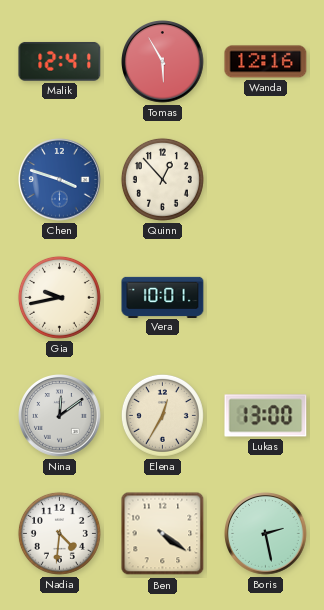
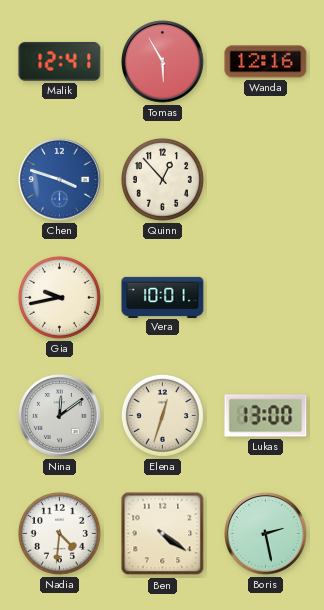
Elena: 12:35 -> 12:33 (162, 415)
